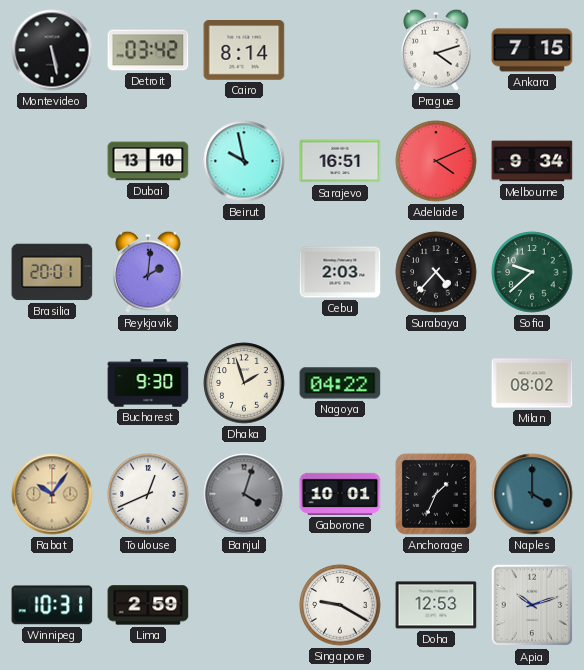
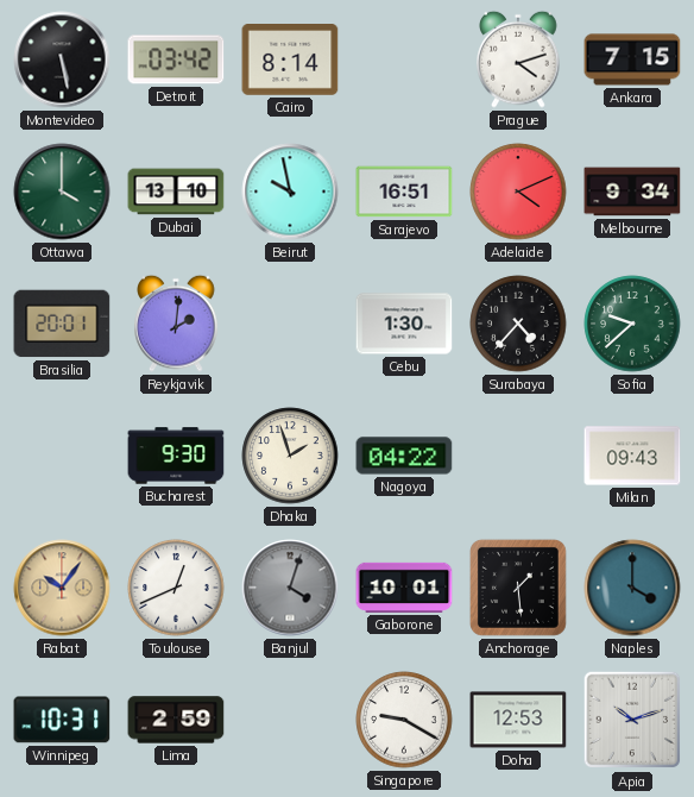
Ottawa: none -> 4:00 (62, 192)
Cebu: 2:03 -> 1:30 (404, 324)
Milan: 08:02 -> 09:43 (632, 456)
Anchorage: 1:34 -> 1:29 (518, 588)
